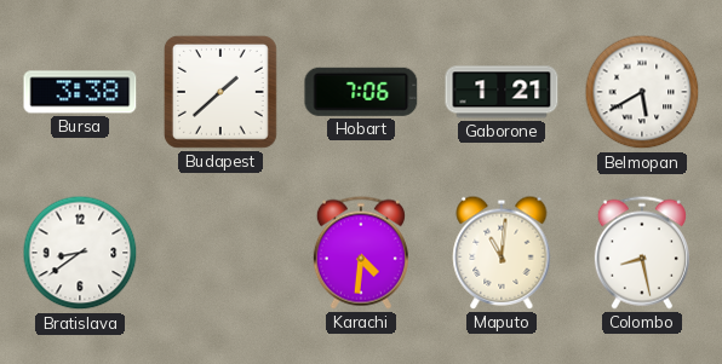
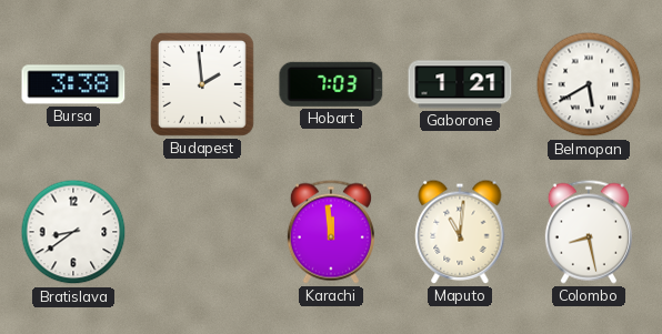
Budapest: 1:38 -> 1:59 (202, 84)
Hobart: 7:06 -> 7:03 (331, 84)
Karachi: 4:31 -> 11:59 (331, 232)
